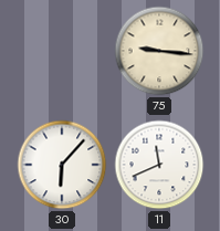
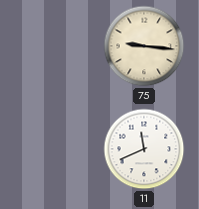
30: 6:07 -> none (62, 165)
